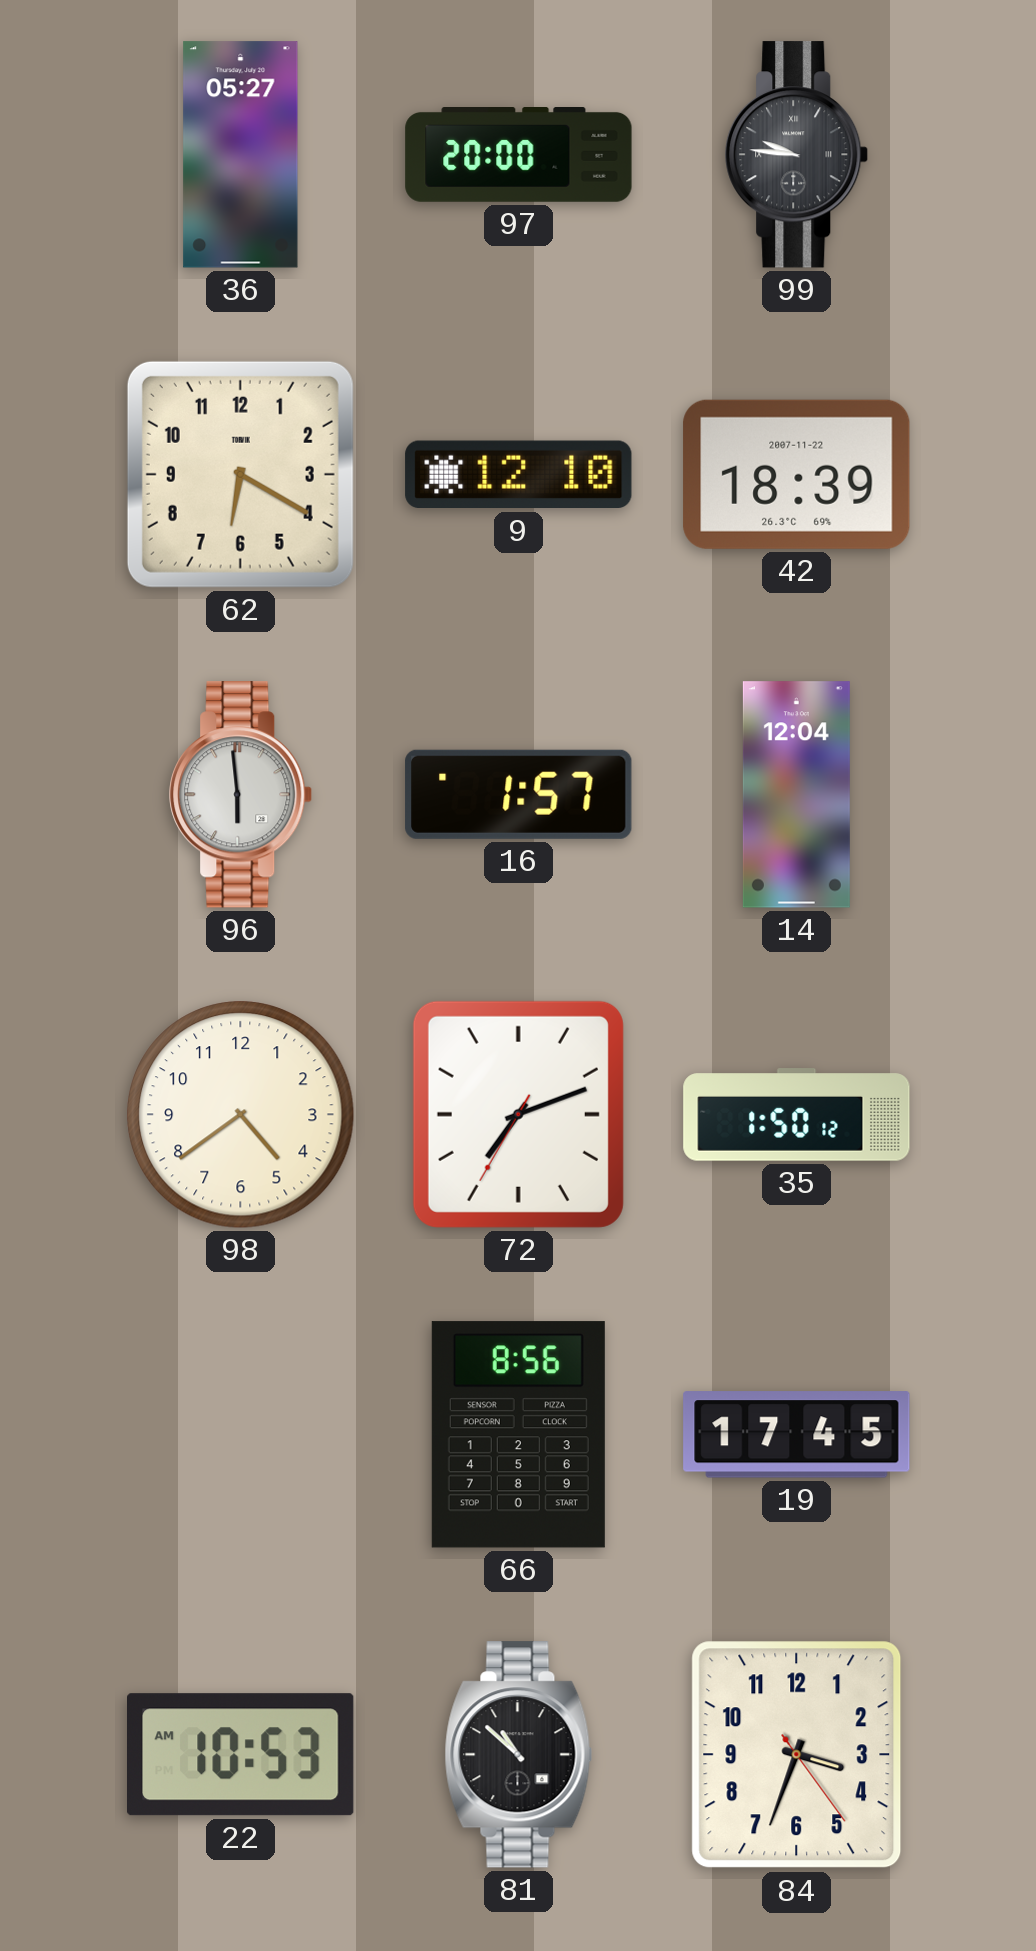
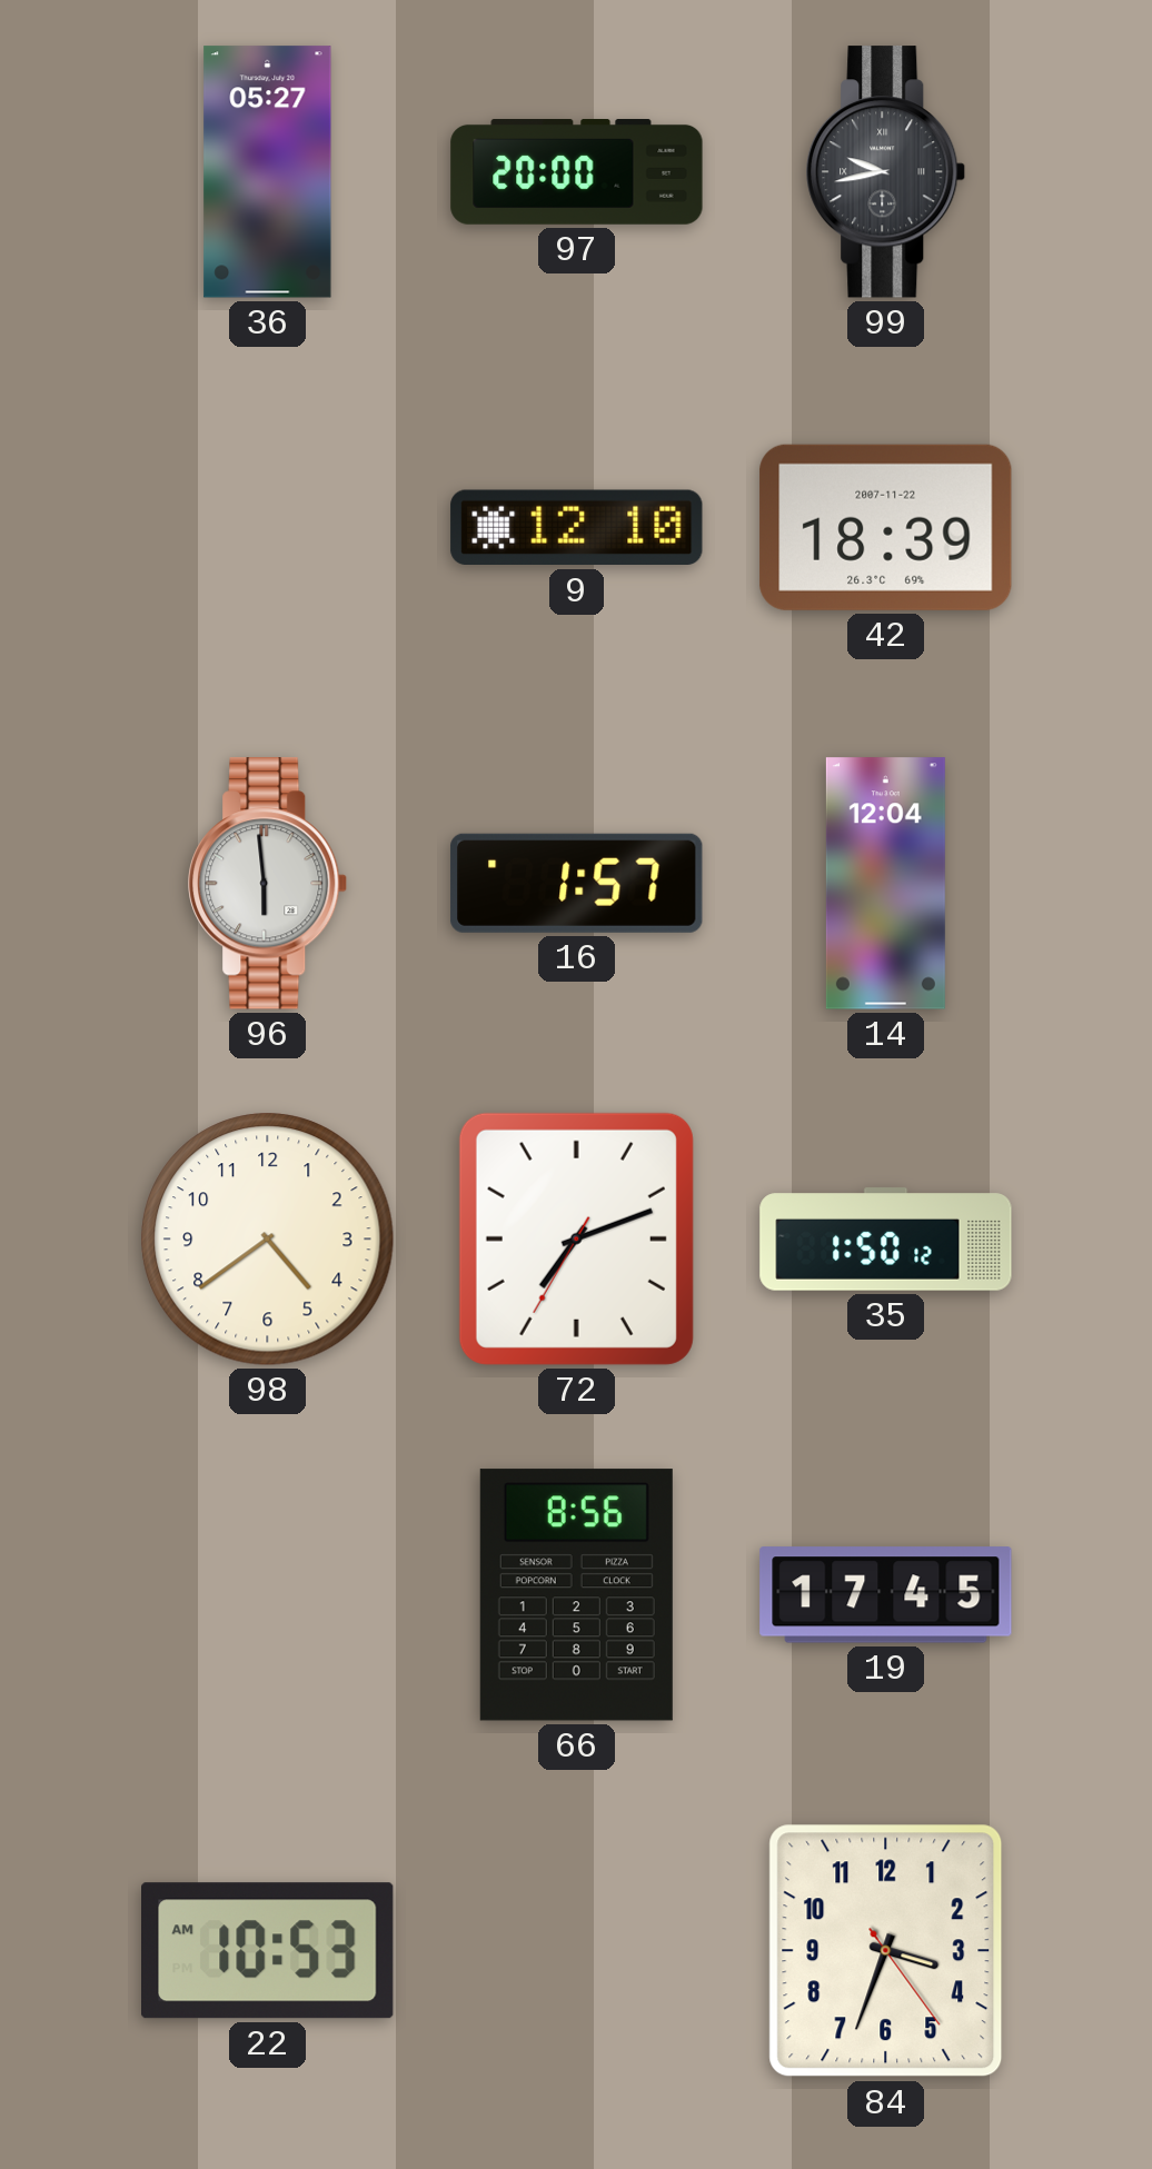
99: 9:46 -> 9:43 (886, 172)
62: 6:20 -> none (240, 474)
81: 10:52 -> none (519, 1755)
